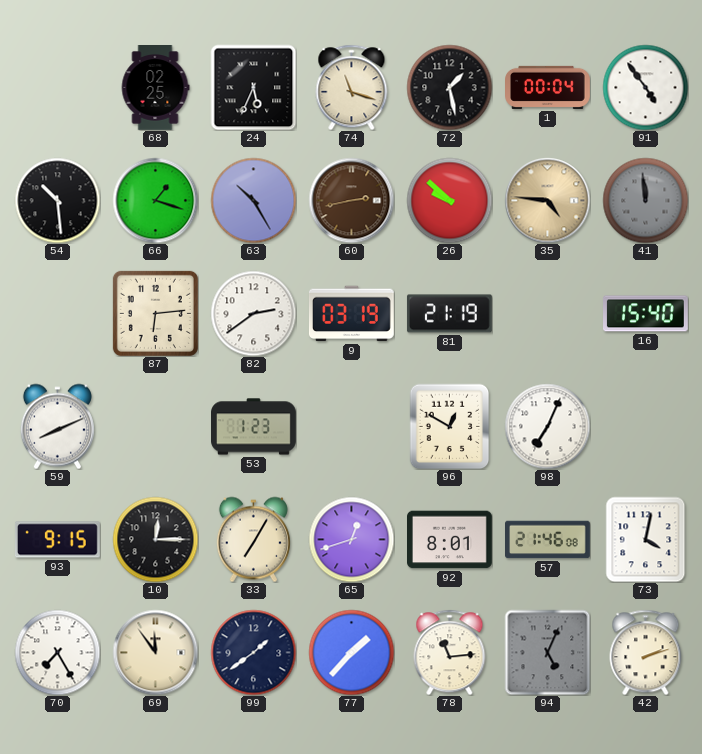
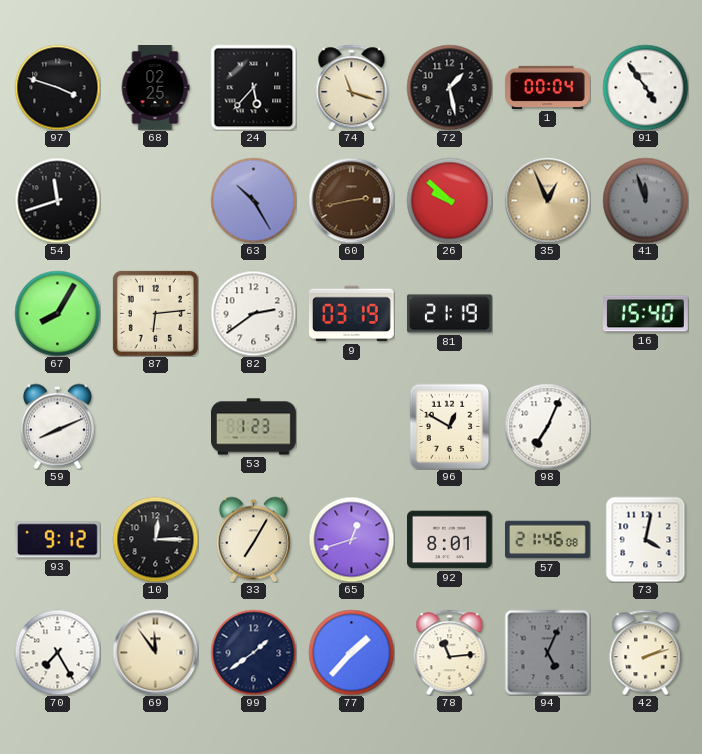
97: none -> 3:48 (57, 87)
24: 5:34 -> 5:37 (253, 87)
54: 10:29 -> 11:42 (57, 200)
66: 1:18 -> none (155, 200)
35: 4:46 -> 12:56 (547, 200)
41: 11:59 -> 11:57 (645, 200)
67: none -> 8:05 (57, 313)
93: 9:15 -> 9:12 (57, 540)
